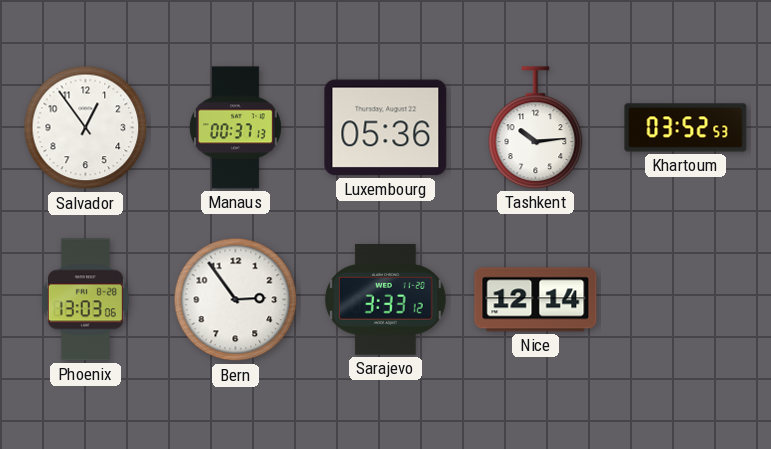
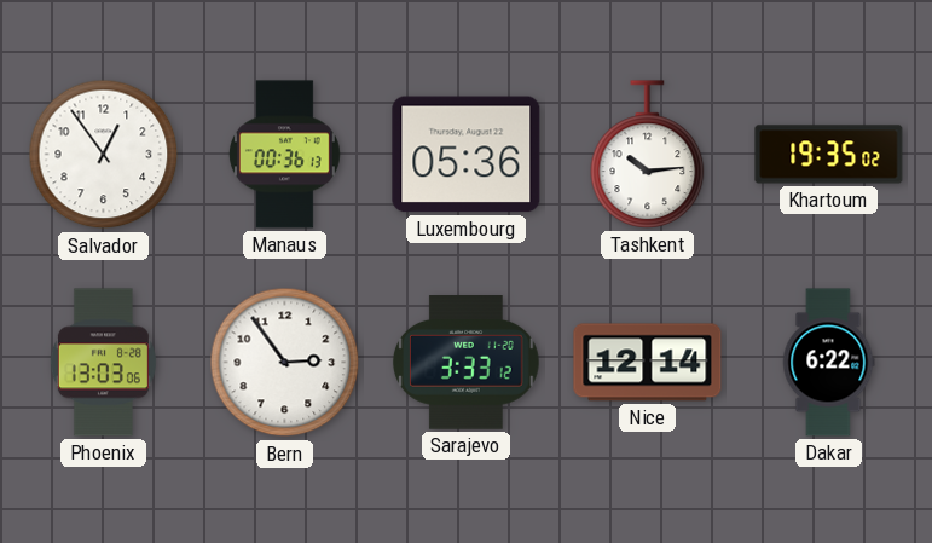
Manaus: 00:37 -> 00:36 (284, 155)
Khartoum: 03:52 -> 19:35 (829, 155)
Dakar: none -> 6:22 (828, 363)
